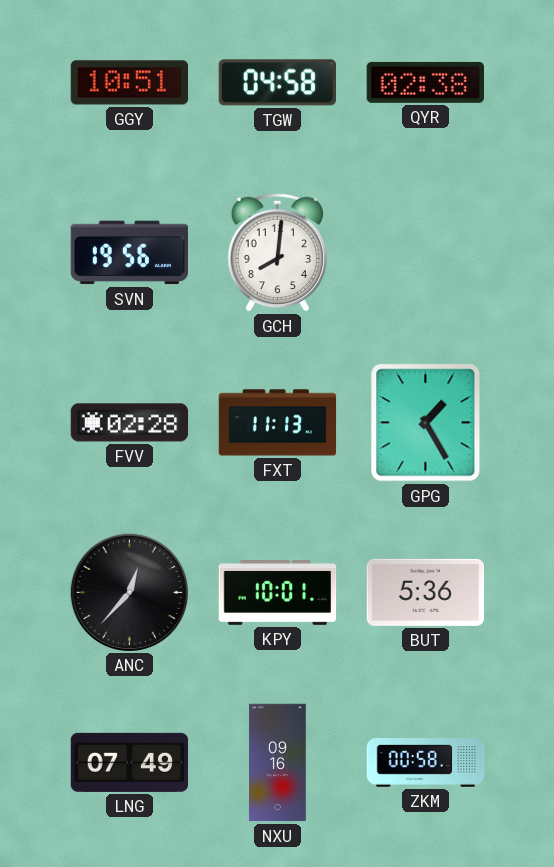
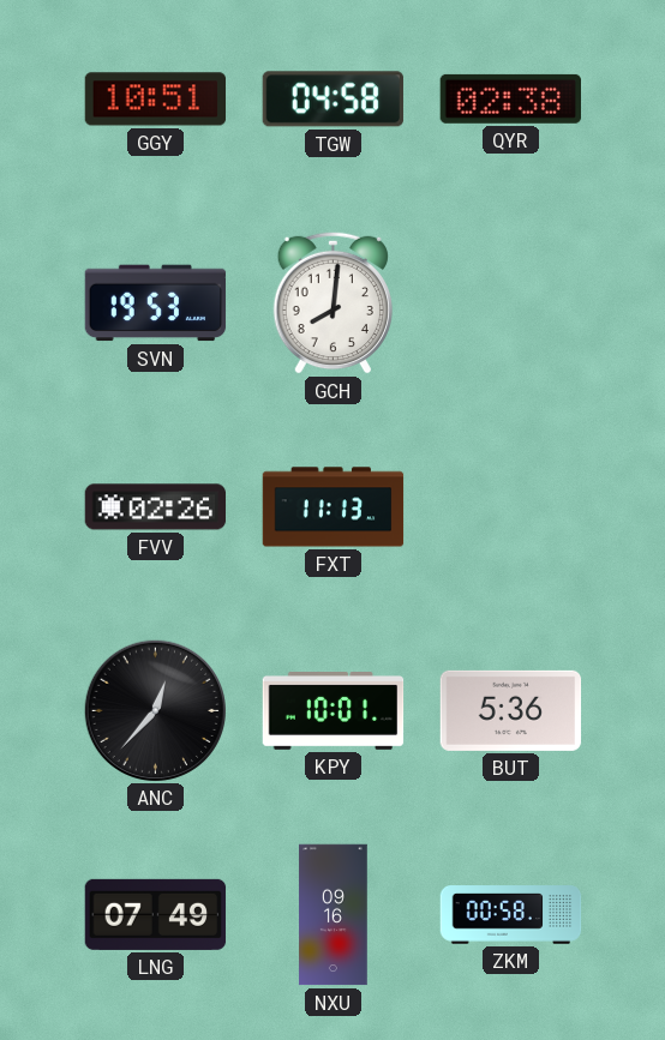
SVN: 19:56 -> 19:53 (156, 303)
FVV: 02:28 -> 02:26 (156, 507)
GPG: 1:25 -> none (426, 423)
